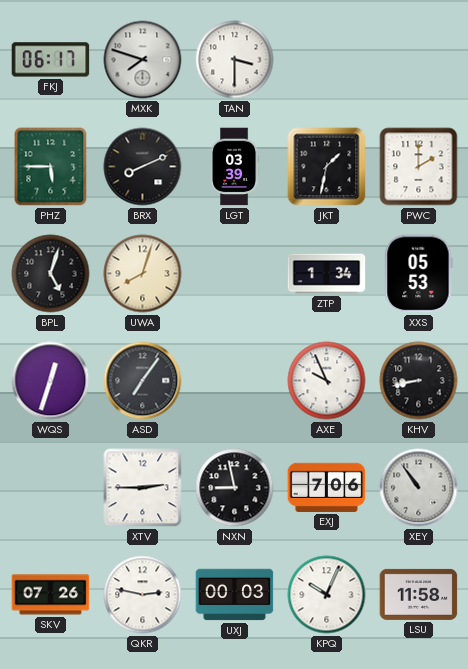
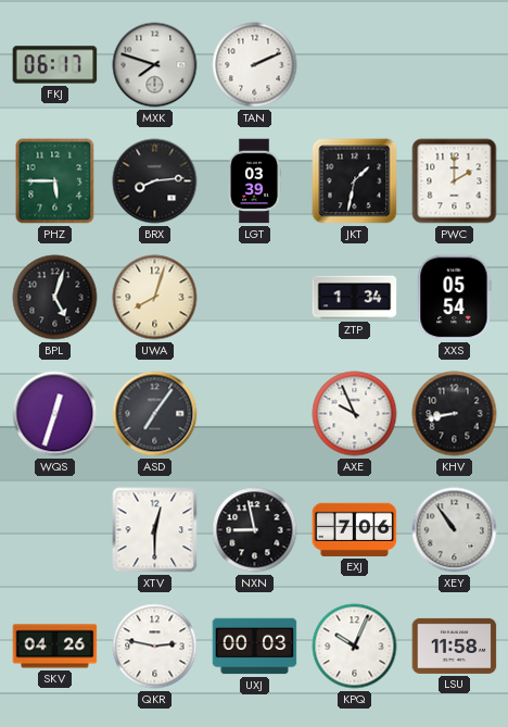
TAN: 3:30 -> 2:11 (255, 65)
BRX: 8:11 -> 8:14 (155, 181)
XXS: 05:53 -> 05:54 (455, 298)
XTV: 2:45 -> 12:30 (155, 530)
SKV: 07:26 -> 04:26 (55, 647)
